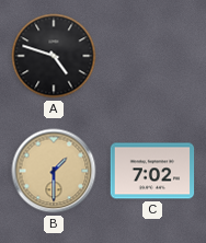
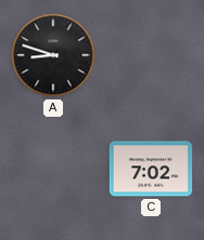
A: 4:48 -> 8:48 (53, 55)
B: 1:30 -> none (54, 171)
